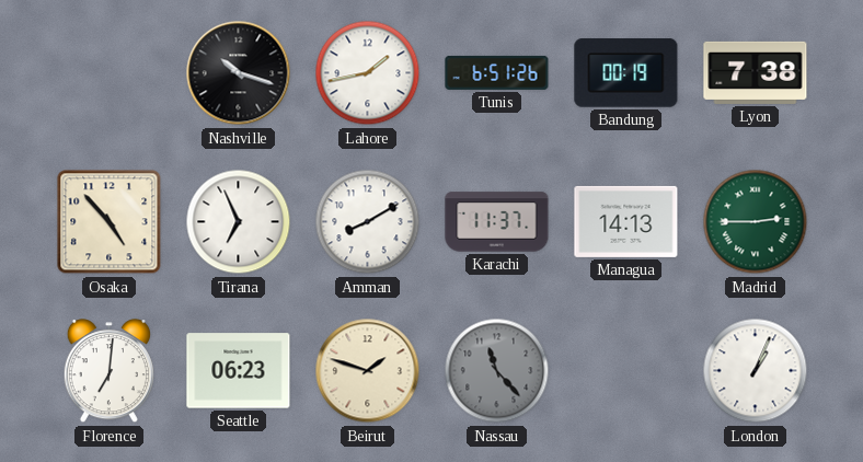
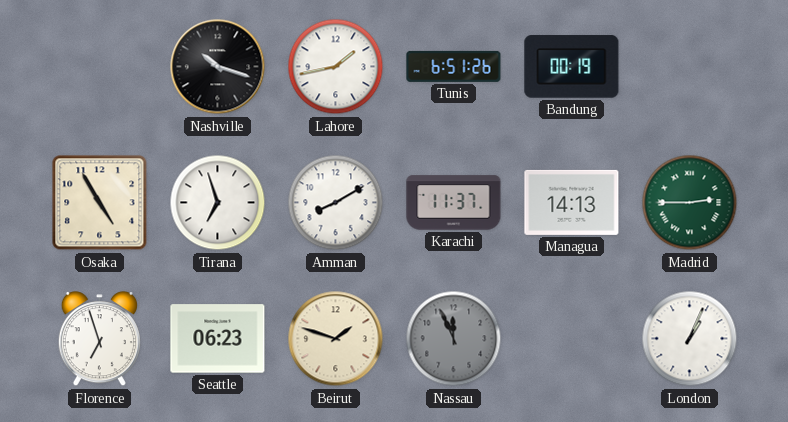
Lyon: 7:38 -> none (756, 72)
Osaka: 4:53 -> 4:55 (100, 203)
Tirana: 6:56 -> 6:57 (218, 203)
Florence: 7:01 -> 6:57 (99, 339)
Nassau: 11:23 -> 11:56 (454, 339)
